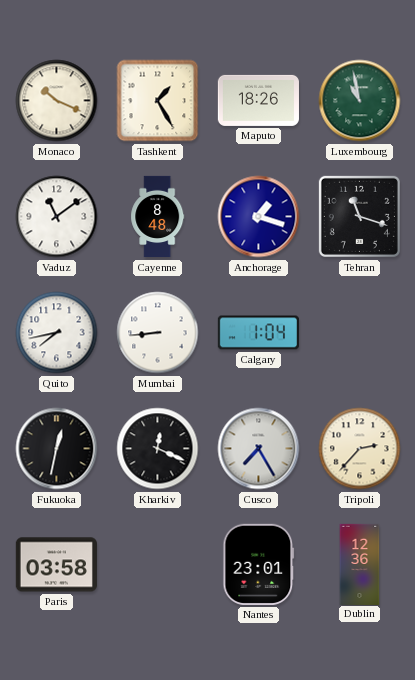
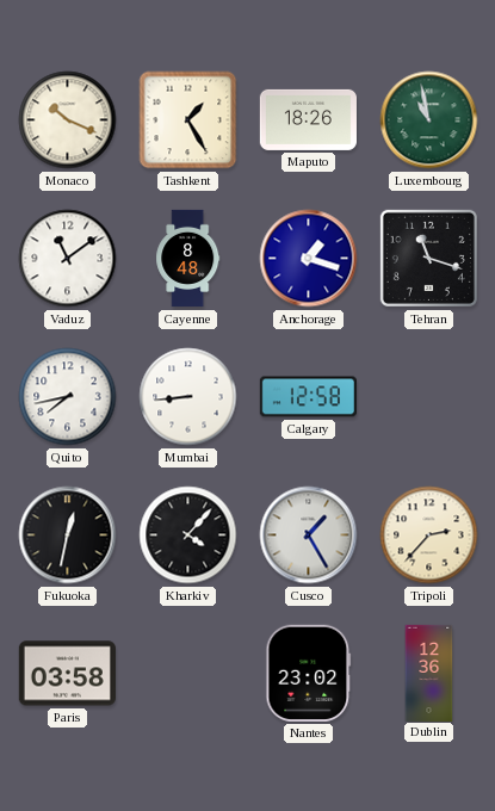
Calgary: 1:04 -> 12:58 (308, 397)
Kharkiv: 12:19 -> 4:07 (188, 535)
Cusco: 7:25 -> 1:25 (309, 535)
Nantes: 23:01 -> 23:02 (309, 673)
